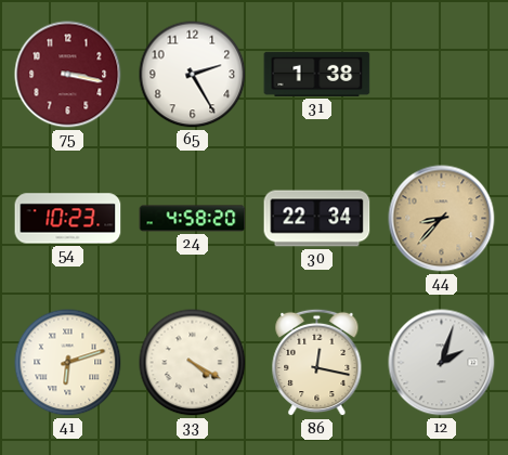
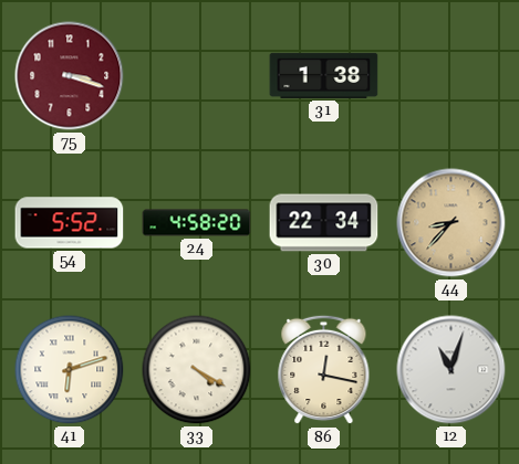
75: 3:17 -> 3:18 (70, 76)
65: 2:25 -> none (193, 75)
54: 10:23 -> 5:52 (70, 223)
12: 2:03 -> 11:03 (451, 370)
